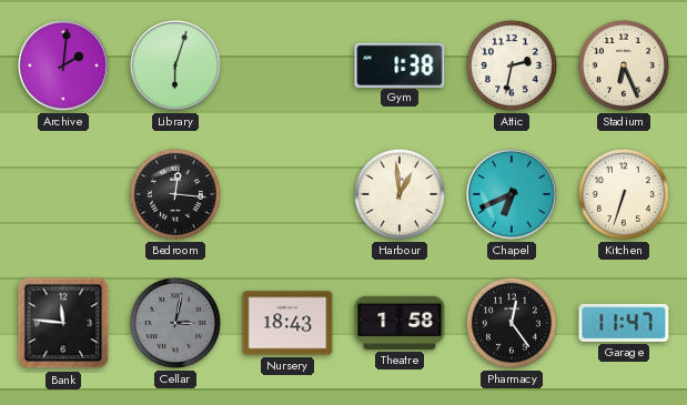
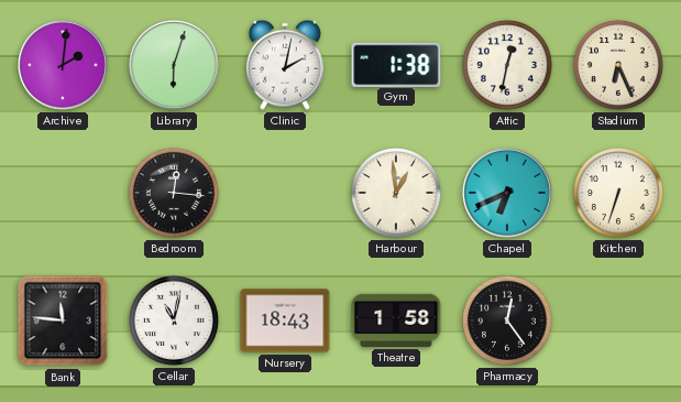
Clinic: none -> 2:02 (285, 65)
Attic: 2:32 -> 12:32 (507, 65)
Cellar: 3:02 -> 11:02 (174, 320)
Cellar dial: grey -> white (174, 320)
Garage: 11:47 -> none (624, 323)
